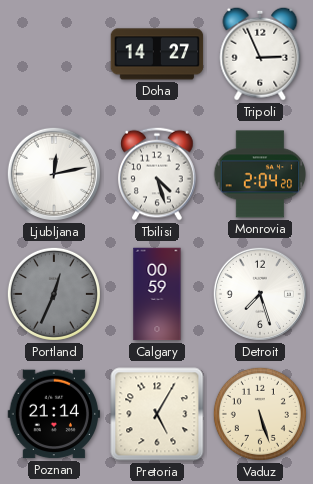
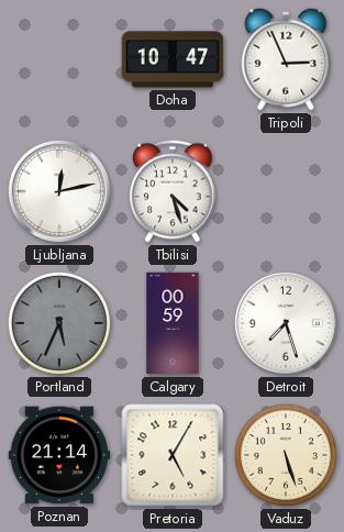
Doha: 14:27 -> 10:47 (173, 59)
Monrovia: 2:04 -> none (260, 174)
Portland: 12:34 -> 5:34 (59, 323)
